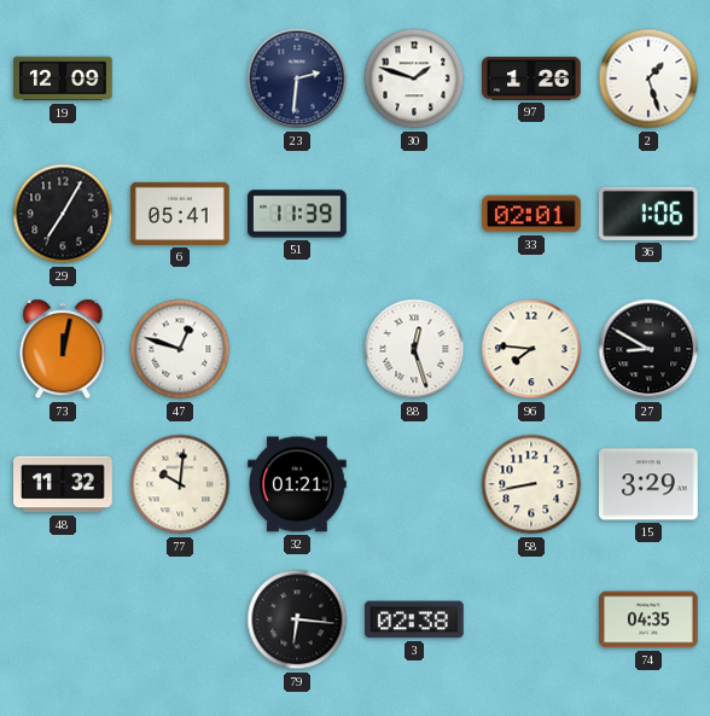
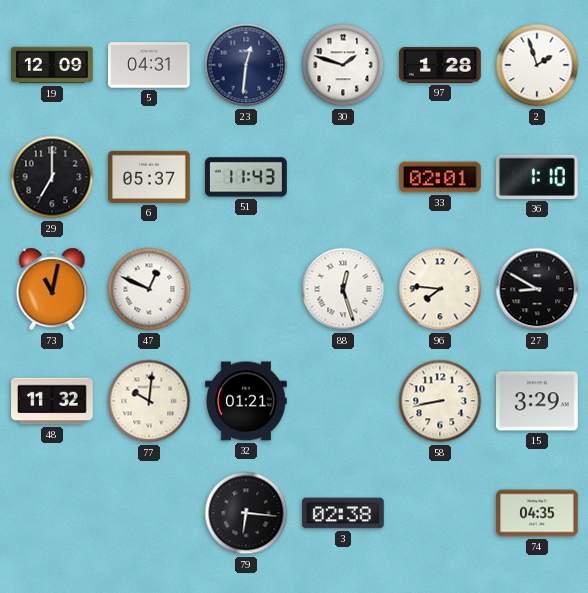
5: none -> 04:31 (149, 65)
23: 2:31 -> 12:31 (246, 65)
97: 1:26 -> 1:28 (440, 65)
2: 1:27 -> 1:57 (537, 65)
29: 7:05 -> 7:00 (52, 177)
6: 05:41 -> 05:37 (149, 177)
51: 11:39 -> 11:43 (246, 177)
36: 1:06 -> 1:10 (538, 177)
73: 12:02 -> 11:02 (52, 289)
47: 12:48 -> 12:49 (149, 289)
